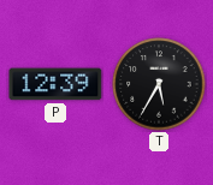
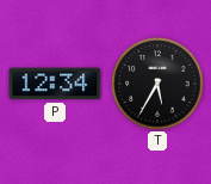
P: 12:39 -> 12:34 (55, 84)
